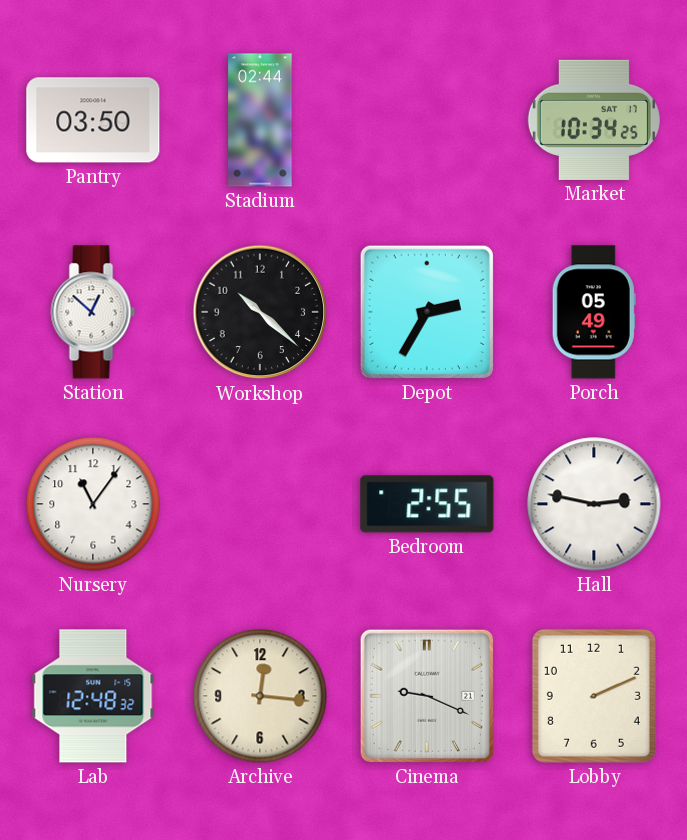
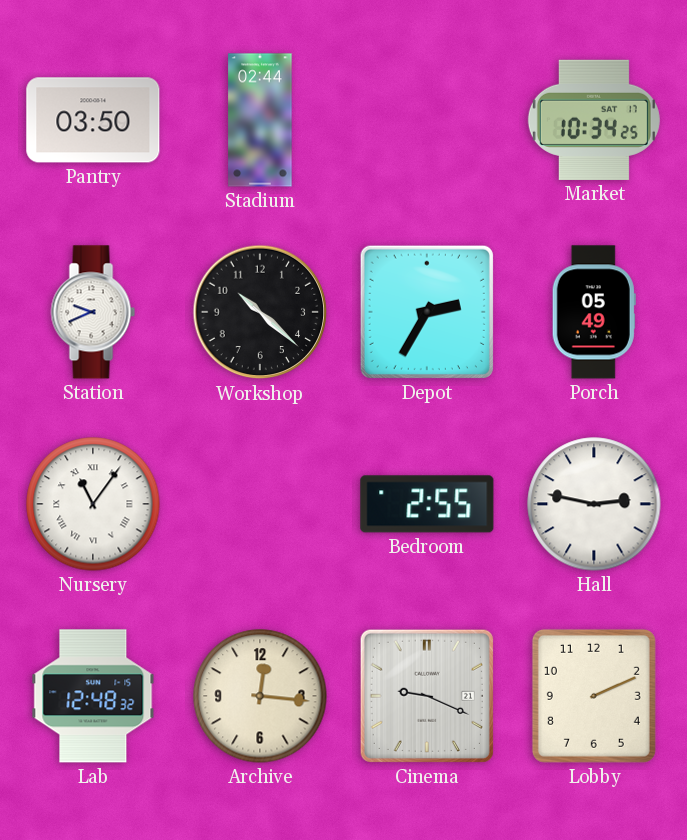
Station: 12:52 -> 9:41 (93, 312)
Nursery numerals: Arabic -> Roman (93, 504)
